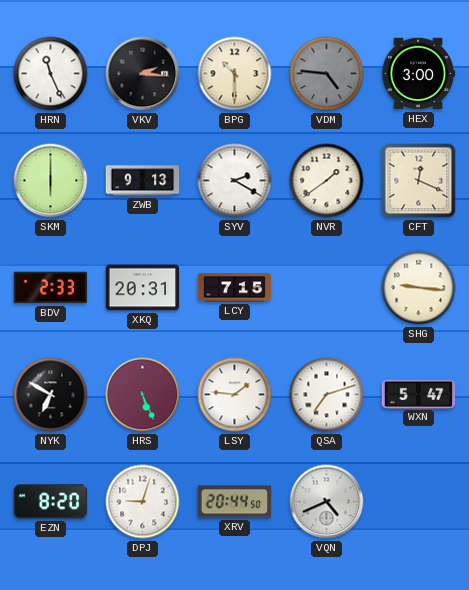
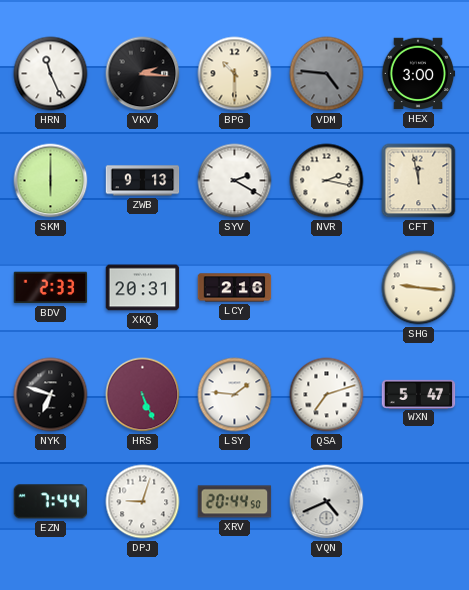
NVR: 1:39 -> 2:17 (327, 181)
CFT: 12:19 -> 11:58 (419, 181)
LCY: 7:15 -> 2:16 (235, 288)
NYK: 6:50 -> 6:48 (51, 395)
EZN: 8:20 -> 7:44 (51, 502)
